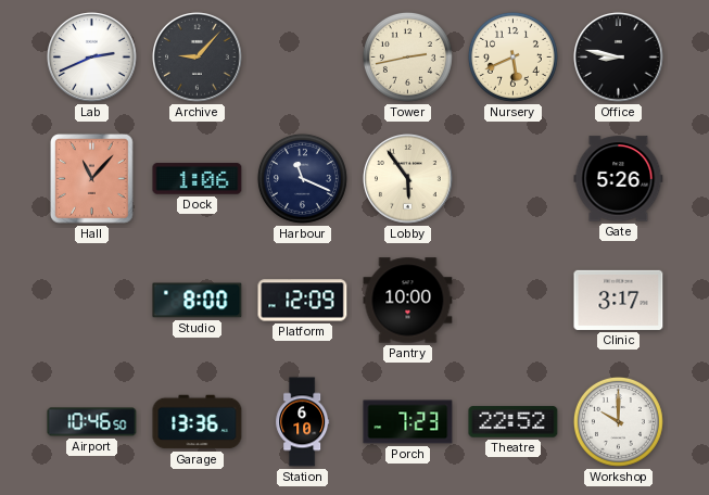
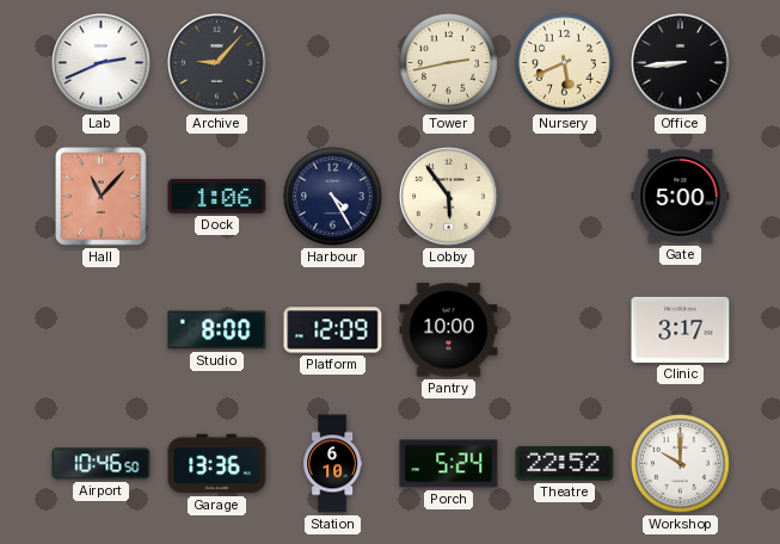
Office: 8:47 -> 8:44 (681, 63)
Harbour: 11:19 -> 4:25 (332, 196)
Gate: 5:26 -> 5:00 (681, 197)
Porch: 7:23 -> 5:24 (449, 464)
